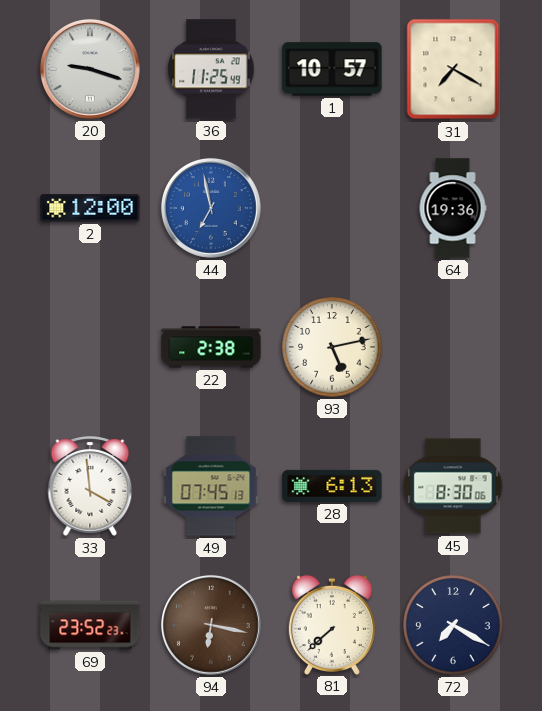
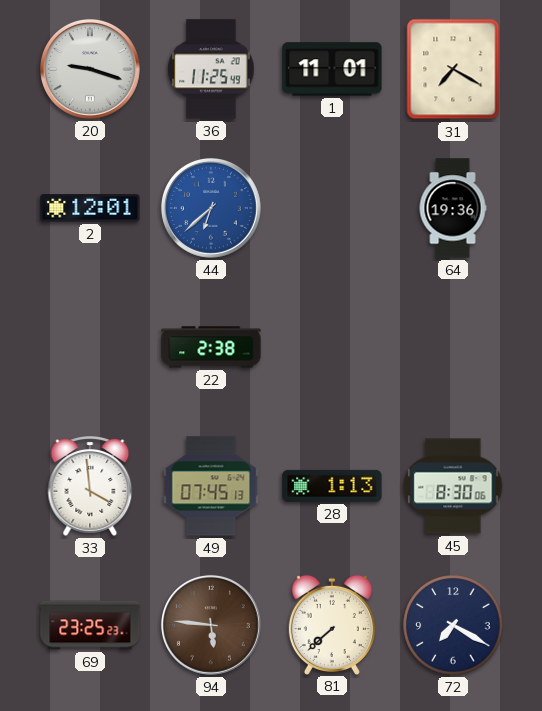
1: 10:57 -> 11:01 (332, 69)
2: 12:00 -> 12:01 (90, 208)
44: 6:58 -> 6:38 (211, 208)
93: 5:13 -> none (332, 347)
28: 6:13 -> 1:13 (332, 486)
69: 23:52 -> 23:25 (90, 625)
94: 6:17 -> 5:46 (211, 625)
